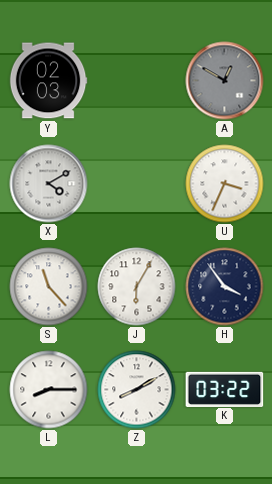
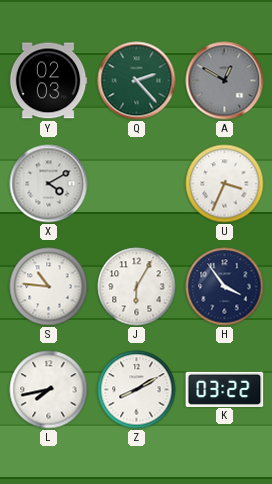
Q: none -> 2:23 (137, 81)
S: 11:23 -> 10:46 (49, 287)
L: 8:15 -> 7:43 (49, 390)
